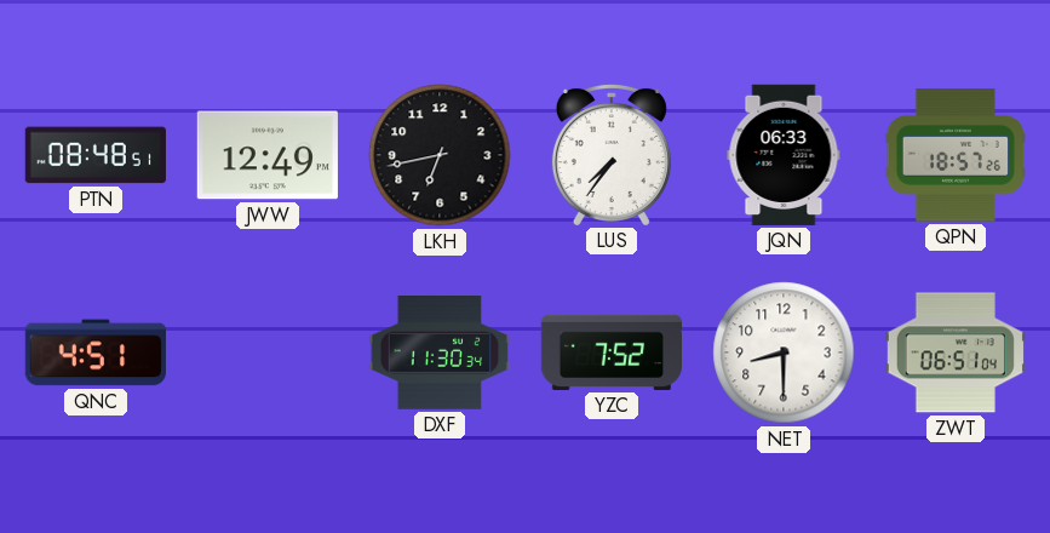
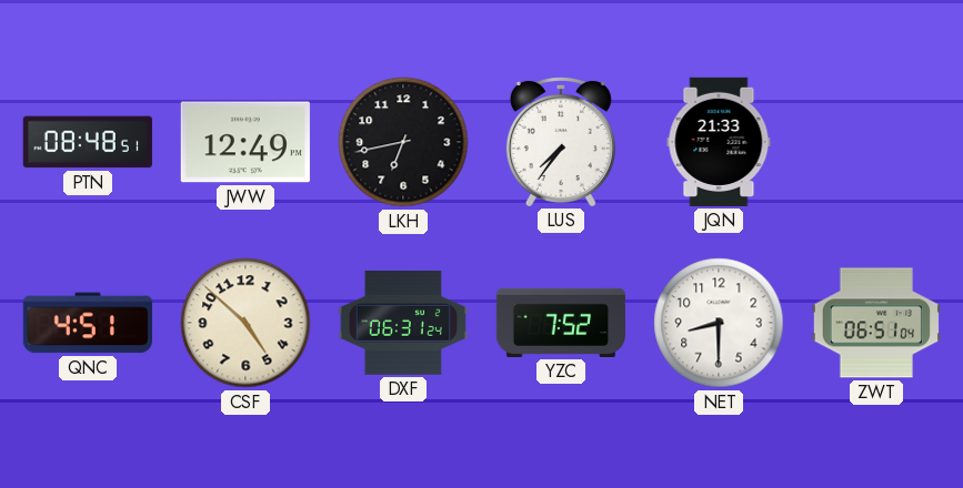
JQN: 06:33 -> 21:33 (719, 142)
QPN: 18:57 -> none (956, 155)
CSF: none -> 4:52 (245, 323)
DXF: 11:30 -> 06:31 (403, 324)
